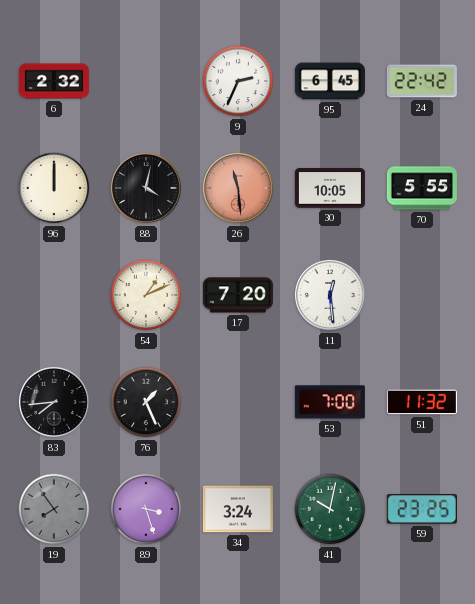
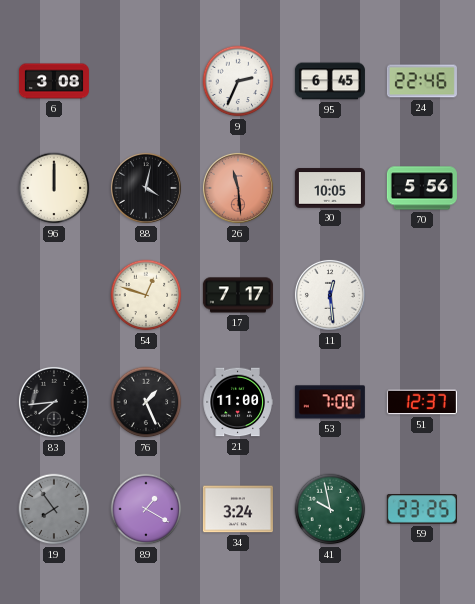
6: 2:32 -> 3:08 (54, 81)
24: 22:42 -> 22:46 (422, 81)
70: 5:55 -> 5:56 (422, 188)
54: 1:11 -> 12:48 (146, 295)
17: 7:20 -> 7:17 (238, 295)
21: none -> 11:00 (238, 402)
51: 11:32 -> 12:37 (422, 402)
89: 3:27 -> 1:20 (146, 509)
41: 10:02 -> 9:58 (330, 509)
